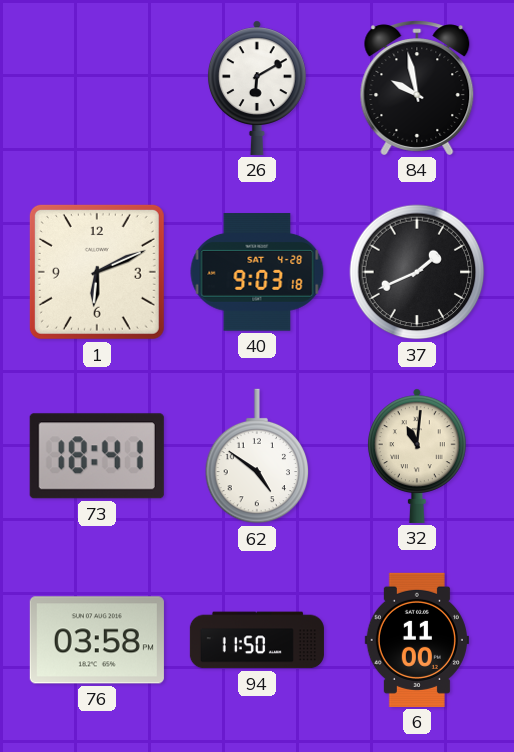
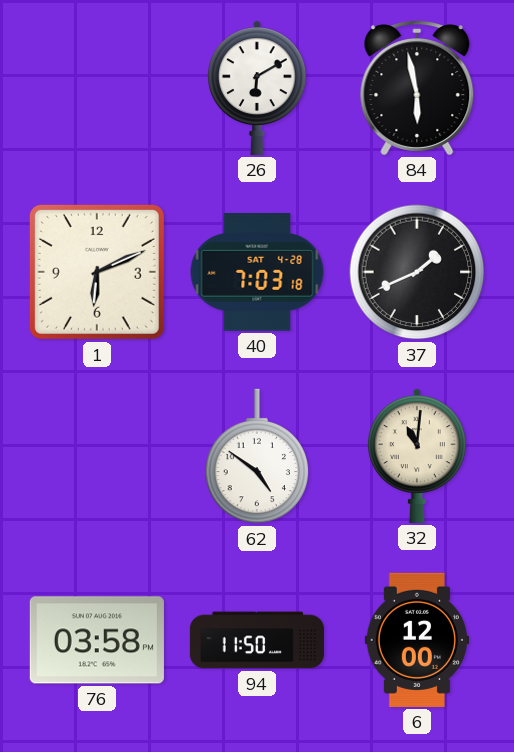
84: 9:58 -> 5:58 (417, 88)
40: 9:03 -> 7:03 (257, 272)
73: 18:41 -> none (97, 456)
6: 11:00 -> 12:00 (417, 640)
